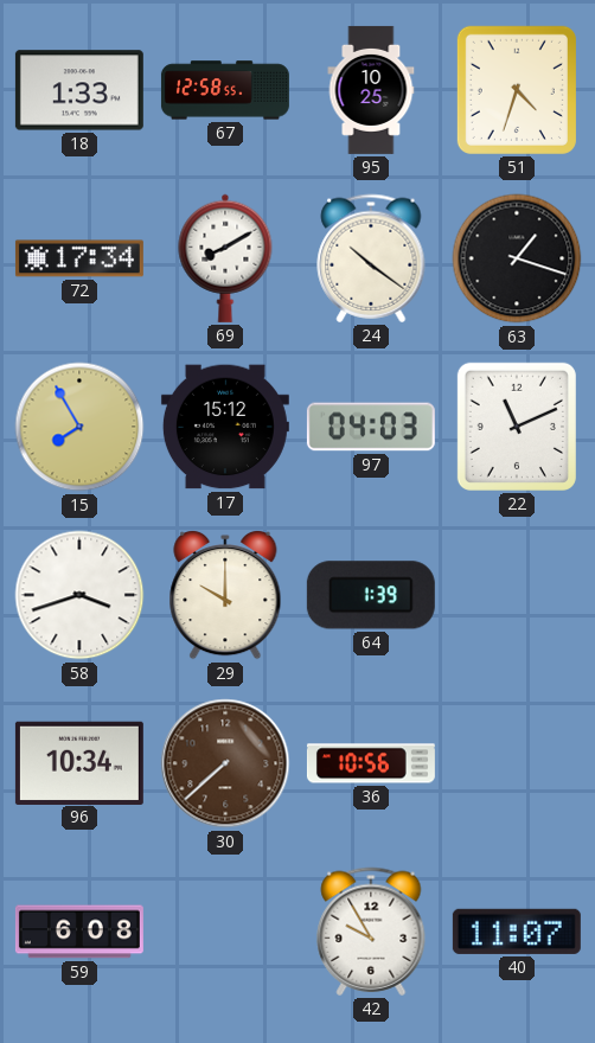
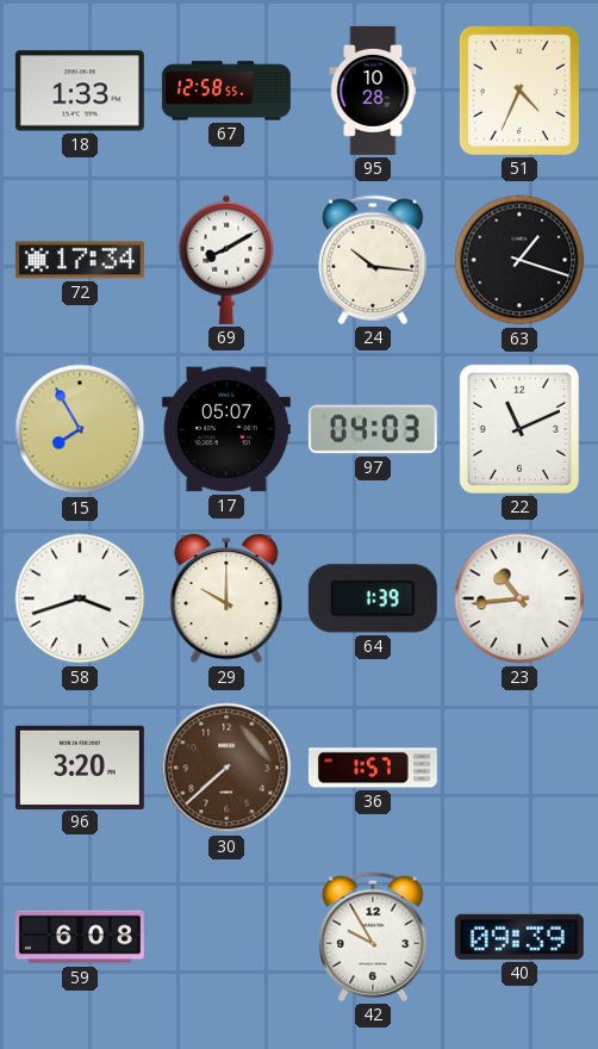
95: 10:25 -> 10:28 (373, 91)
51: 4:33 -> 4:34 (519, 91)
24: 10:21 -> 10:16 (373, 260)
17: 15:12 -> 05:07 (226, 429)
23: none -> 10:44 (519, 598)
96: 10:34 -> 3:20 (80, 766)
36: 10:56 -> 1:57 (373, 768)
40: 11:07 -> 09:39 (519, 937)
